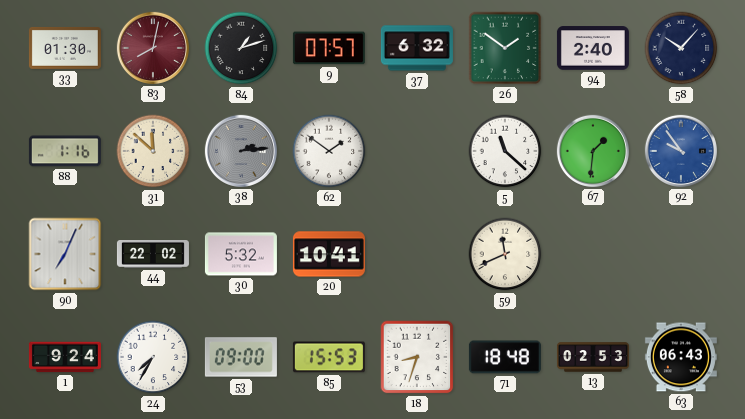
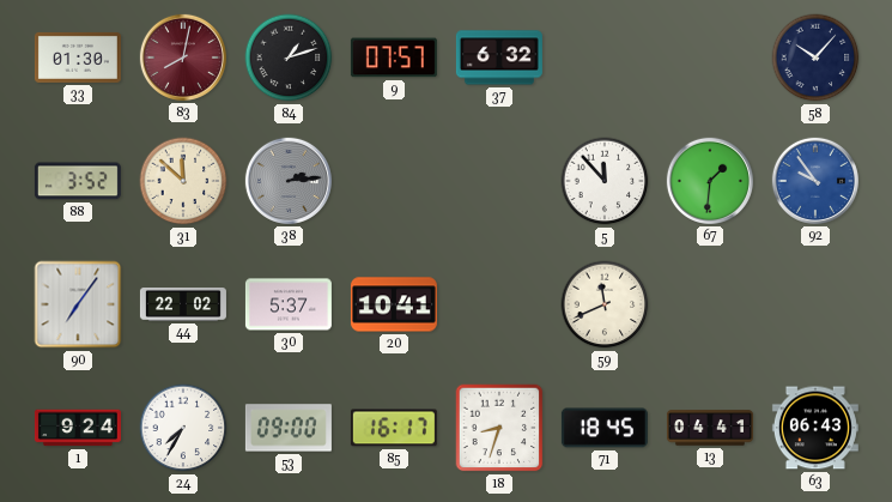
26: 1:51 -> none (505, 48)
94: 2:40 -> none (593, 48)
88: 1:16 -> 3:52 (78, 181)
62: 1:51 -> none (329, 151)
5: 11:22 -> 11:53 (605, 181)
90: 7:04 -> 7:06 (78, 304)
30: 5:32 -> 5:37 (289, 304)
85: 15:53 -> 16:17 (394, 428)
71: 18:48 -> 18:45 (605, 428)
13: 02:53 -> 04:41 (710, 428)
